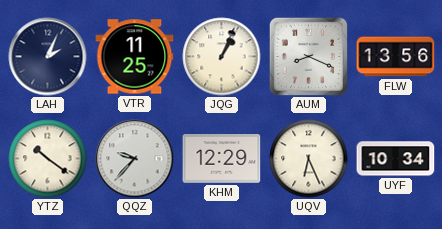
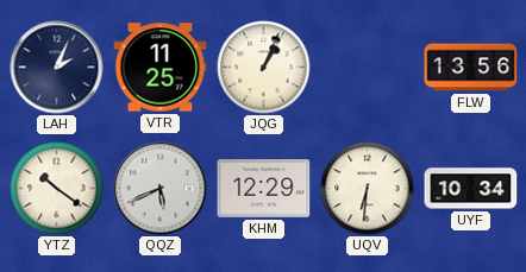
AUM: 8:19 -> none (308, 56)
QQZ: 9:37 -> 5:41 (161, 189)
UQV: 6:26 -> 6:31 (368, 189)
